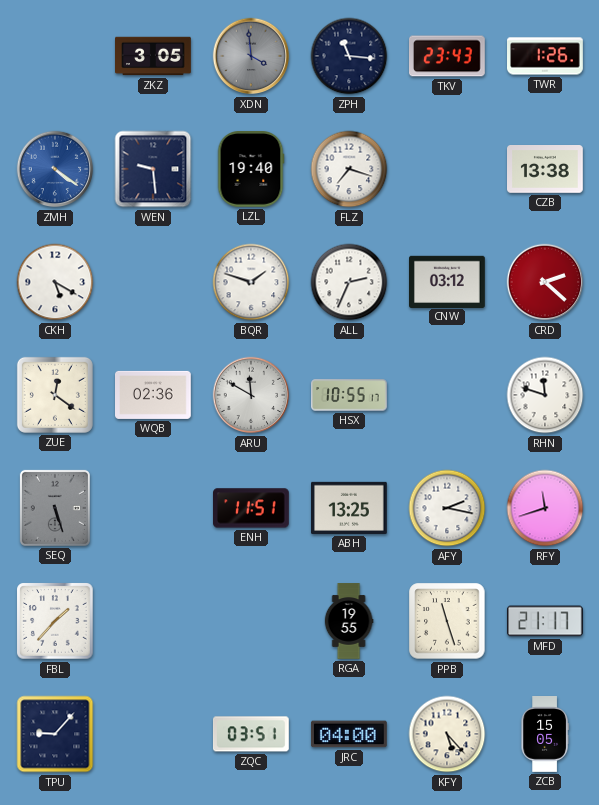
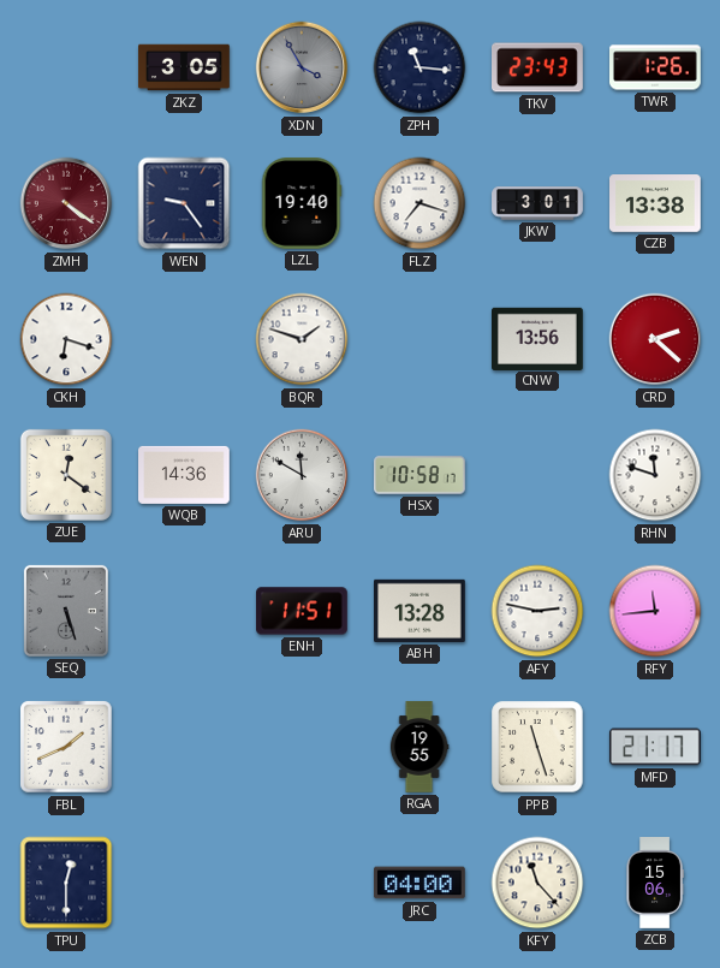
XDN: 3:59 -> 3:55 (302, 67)
ZMH dial: blue -> burgundy (66, 203)
WEN: 9:29 -> 9:24 (184, 203)
JKW: none -> 3:01 (537, 203)
CKH: 5:20 -> 6:18 (66, 339)
ALL: 2:34 -> none (349, 282)
CNW: 03:12 -> 13:56 (538, 338)
WQB: 02:36 -> 14:36 (185, 475)
HSX: 10:55 -> 10:58 (421, 475)
ABH: 13:25 -> 13:28 (421, 611)
AFY: 2:17 -> 2:47 (537, 611)
RFY: 11:42 -> 11:44 (655, 611)
FBL: 1:37 -> 1:41 (66, 747)
TPU: 9:07 -> 12:30 (66, 883)
ZQC: 03:51 -> none (251, 734)
KFY: 5:23 -> 11:23 (537, 883)
ZCB: 15:05 -> 15:06 (655, 883)
